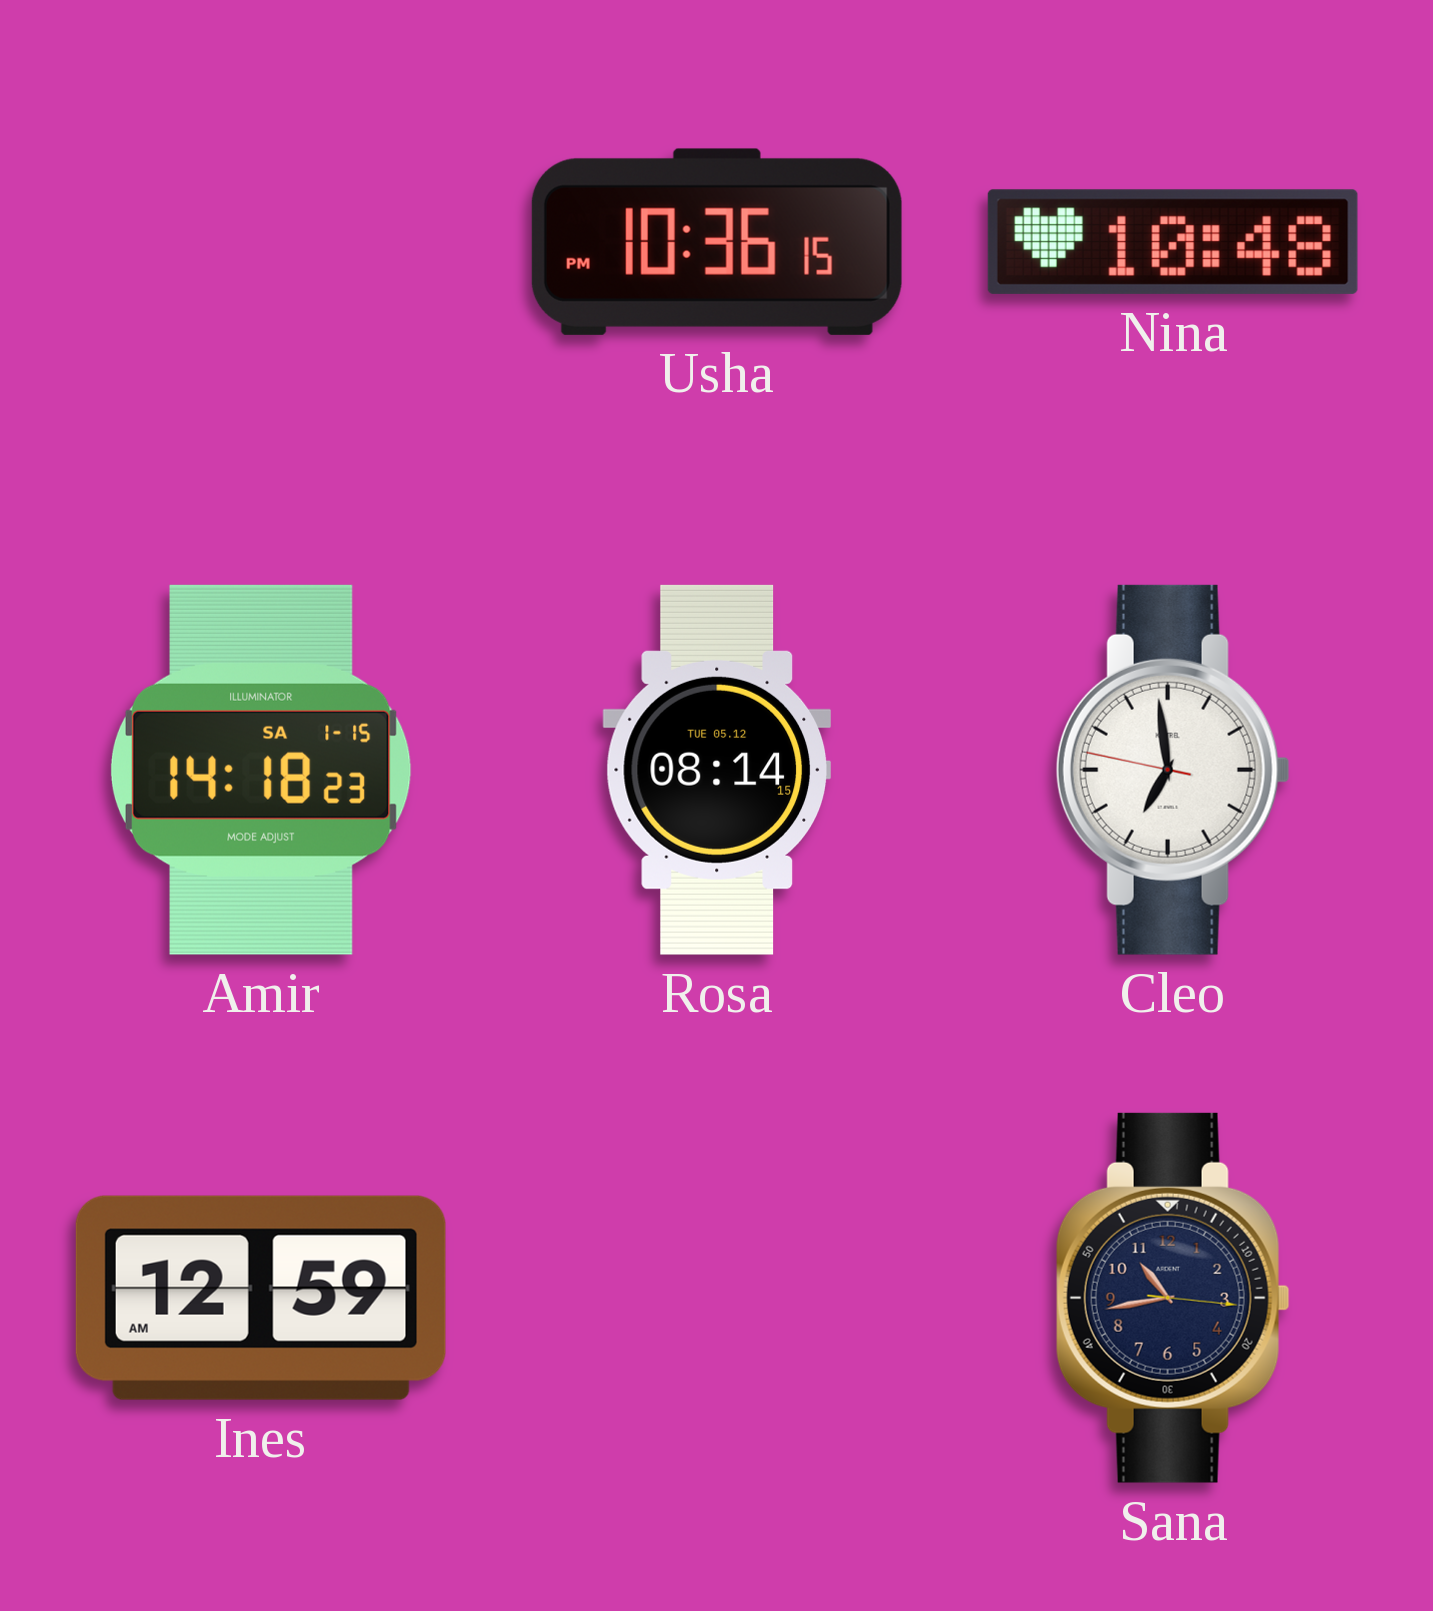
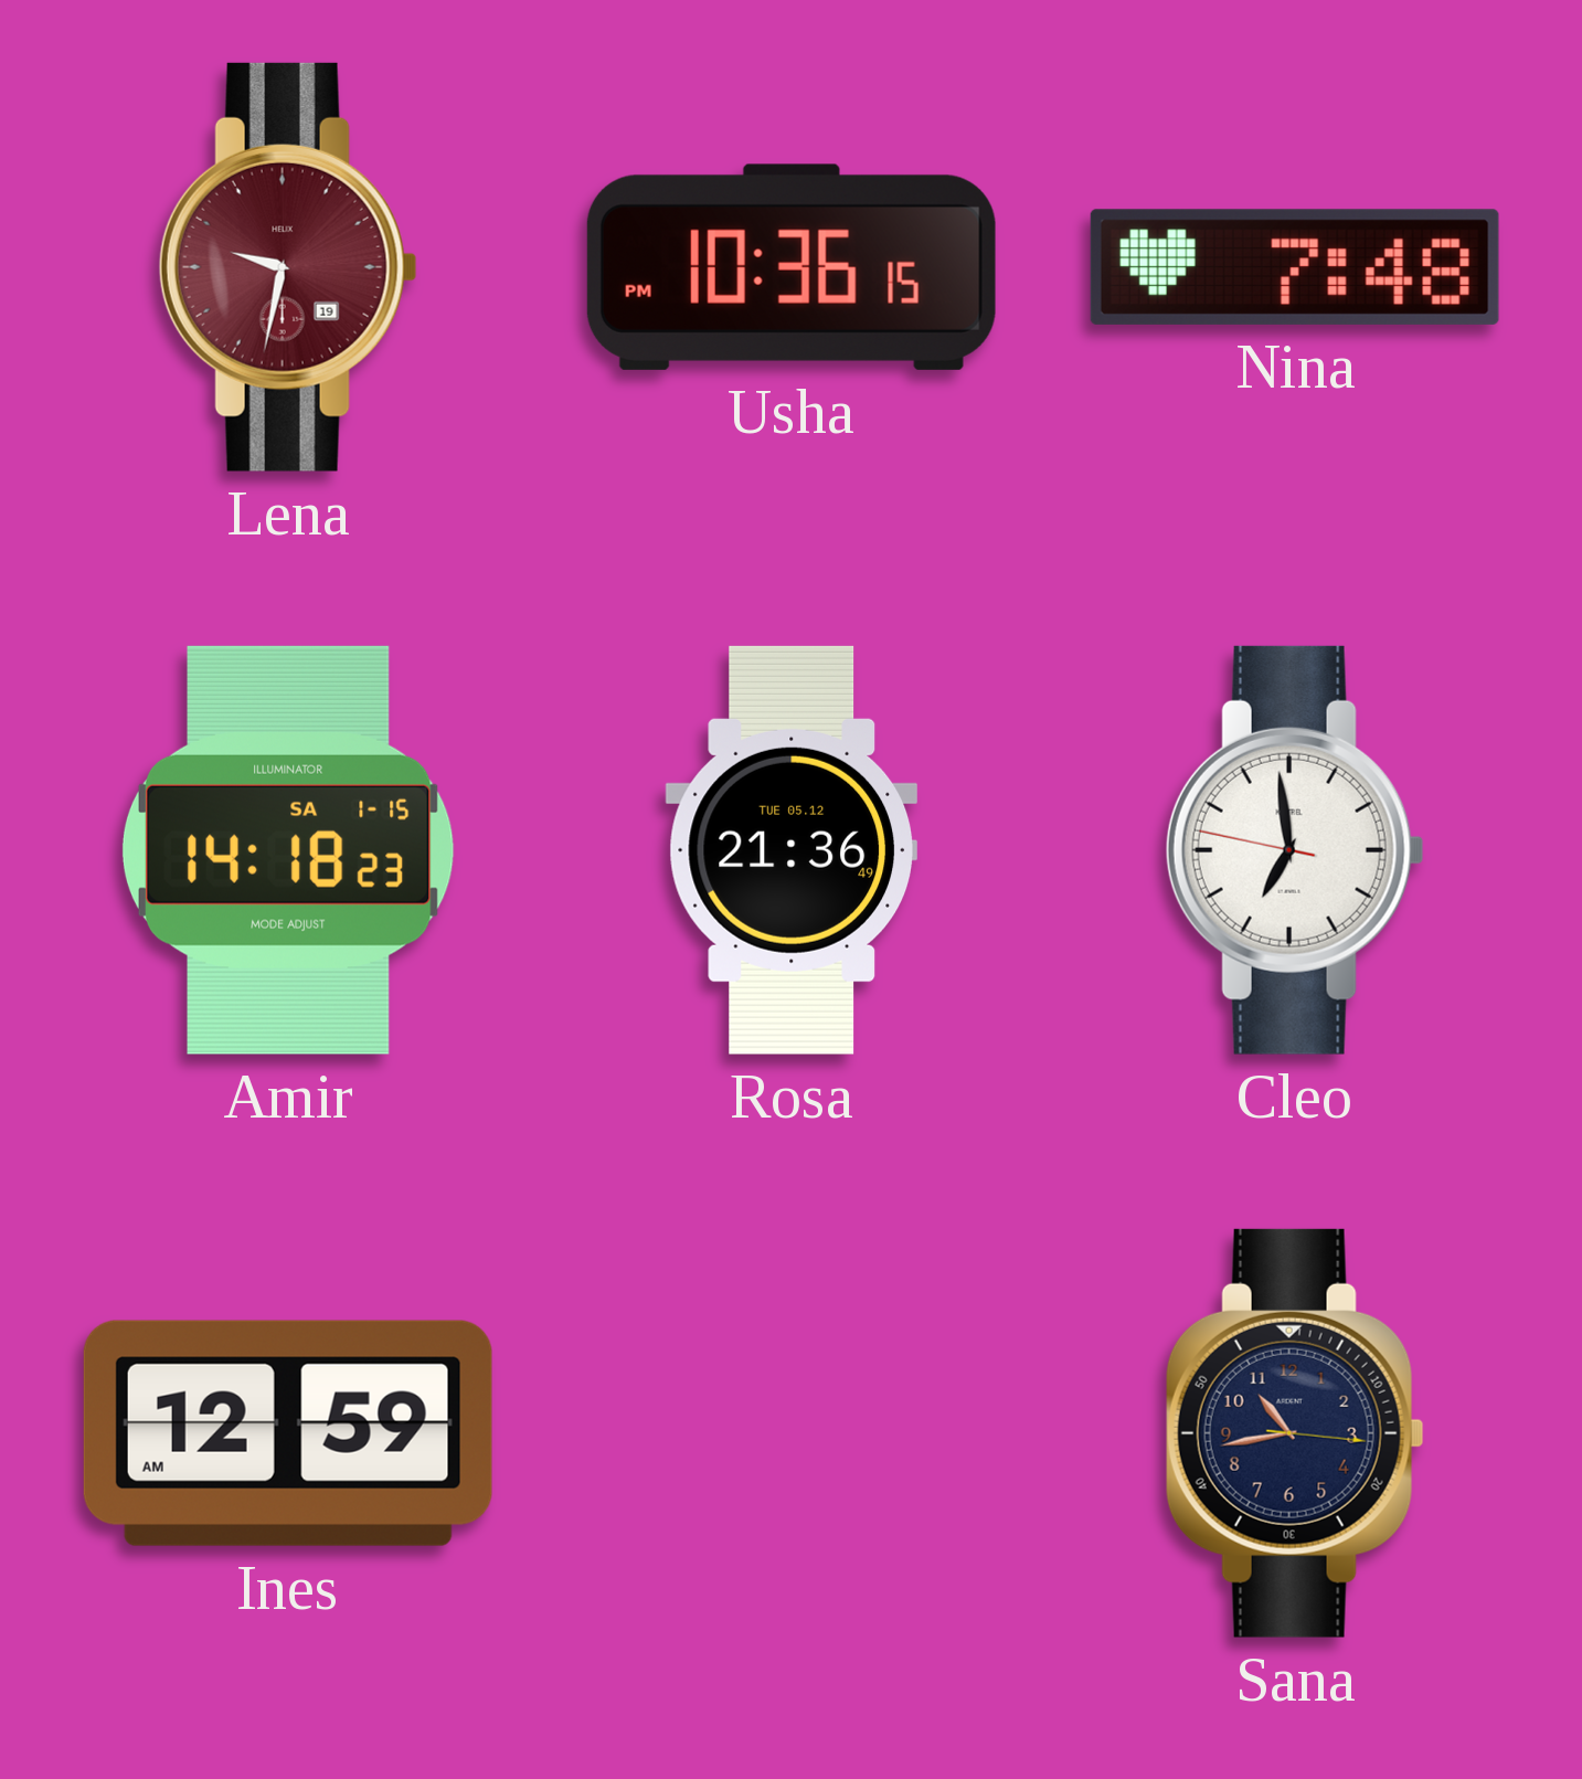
Lena: none -> 9:32 (288, 267)
Nina: 10:48 -> 7:48 (1295, 267)
Rosa: 08:14 -> 21:36 (790, 850)
